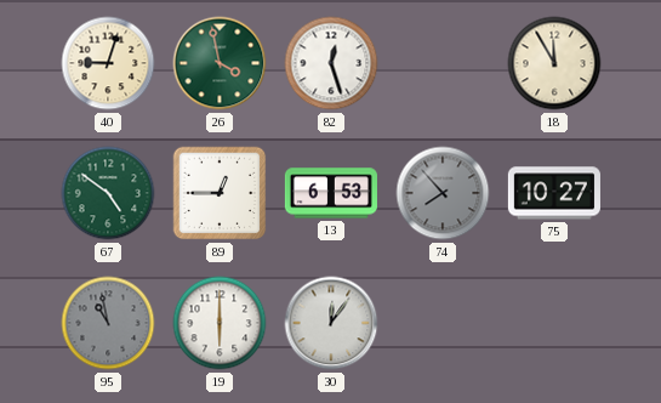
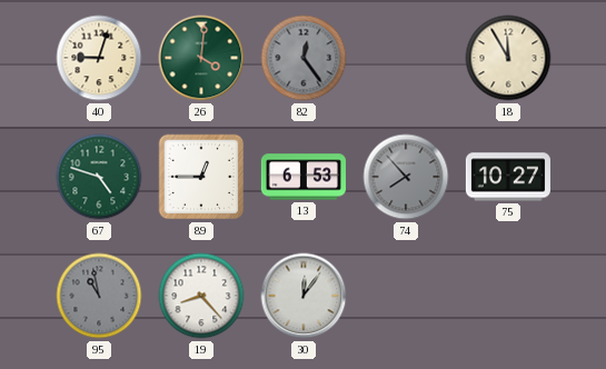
26: 3:58 -> 4:01 (201, 58)
82: 12:27 -> 12:24 (304, 58)
82 dial: white -> grey (304, 58)
67: 4:51 -> 4:48 (99, 177)
19: 6:00 -> 8:23 (201, 296)
